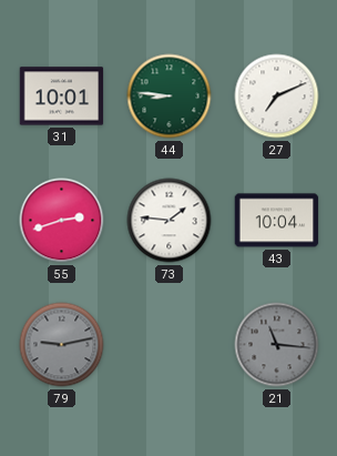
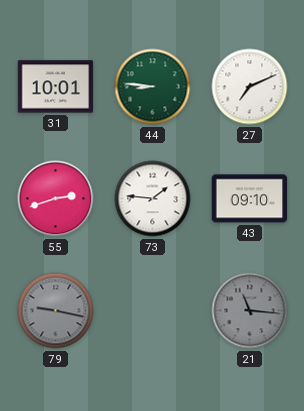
43: 10:04 -> 09:10 (250, 199)
79: 9:13 -> 9:17 (56, 311)
